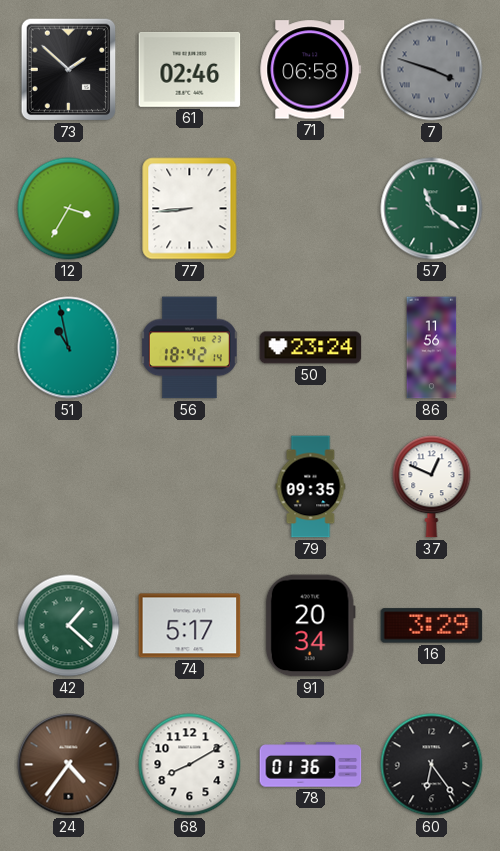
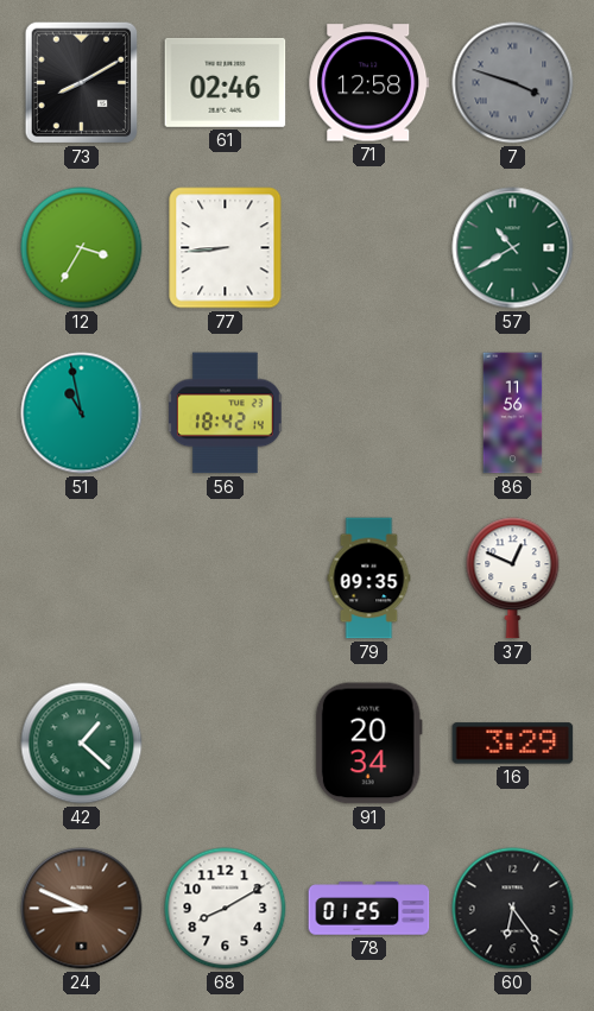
73: 1:52 -> 8:10 (82, 83)
71: 06:58 -> 12:58 (369, 83)
57: 11:21 -> 10:40 (513, 248)
50: 23:24 -> none (311, 348)
74: 5:17 -> none (190, 626)
24: 4:36 -> 8:49 (82, 909)
78: 01:36 -> 01:25 (369, 909)
